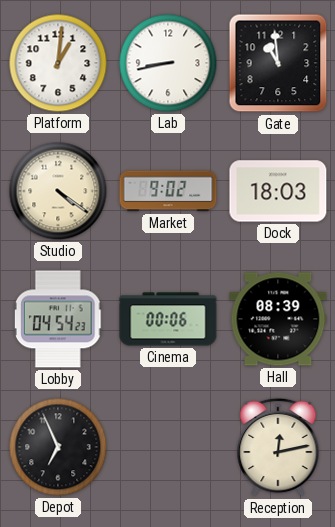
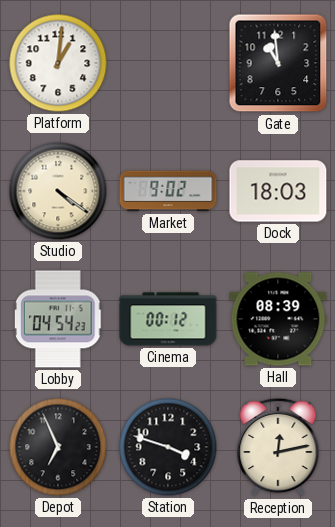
Lab: 8:43 -> none (168, 63)
Cinema: 00:06 -> 00:12 (168, 319)
Station: none -> 3:48 (168, 447)
